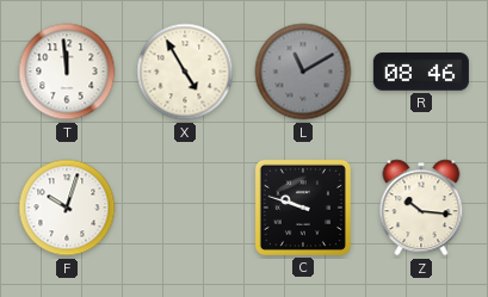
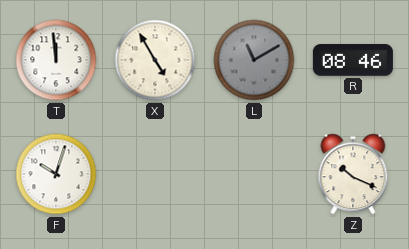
C: 9:48 -> none (303, 208)
Z: 10:16 -> 10:19 (353, 174)
